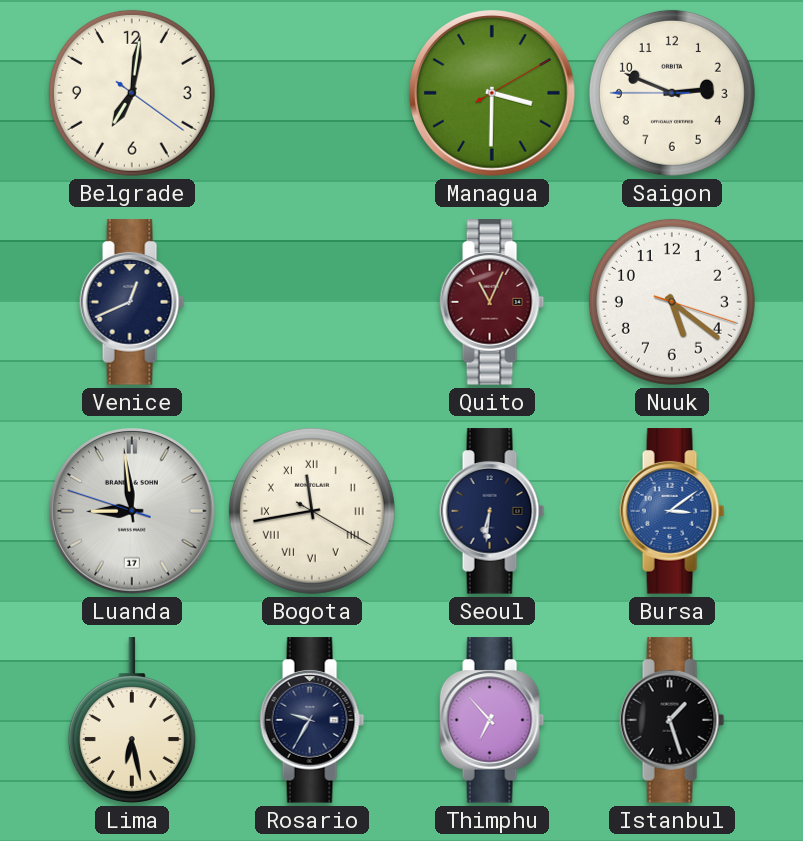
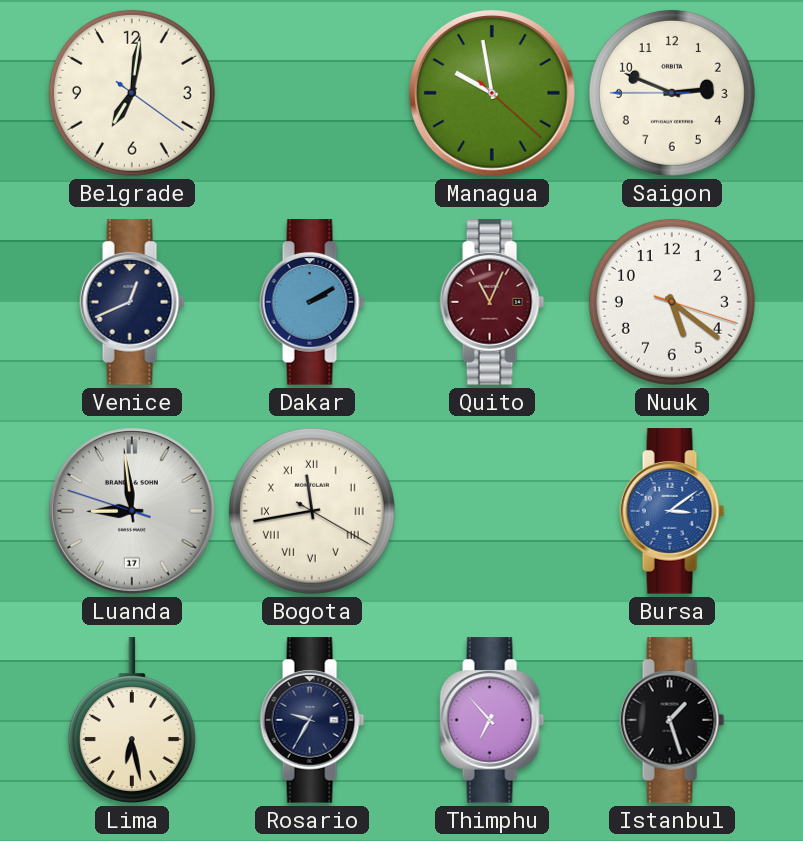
Managua: 3:30 -> 9:58 (492, 93)
Dakar: none -> 2:10 (312, 302)
Seoul: 6:31 -> none (492, 511)
